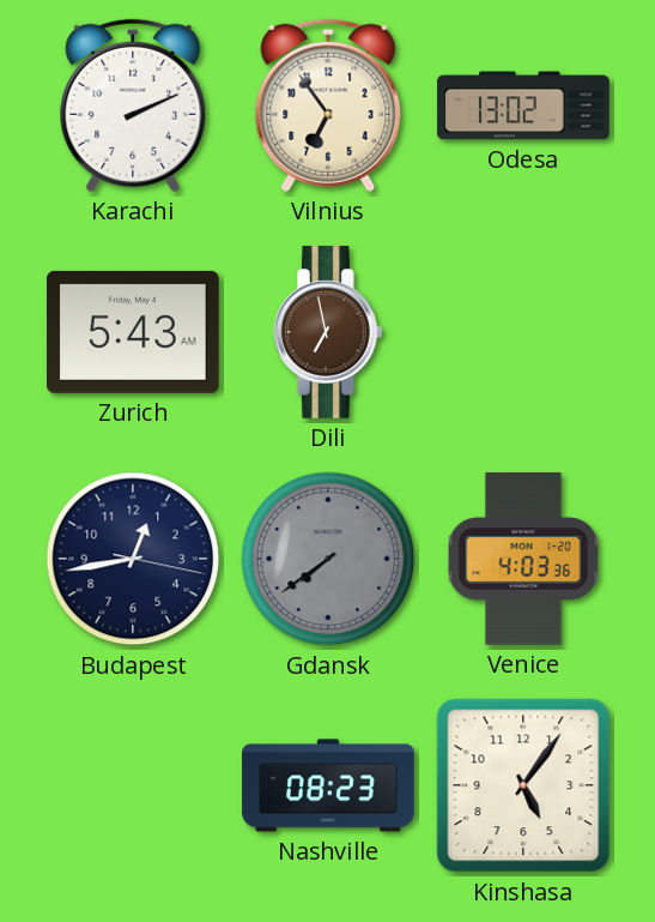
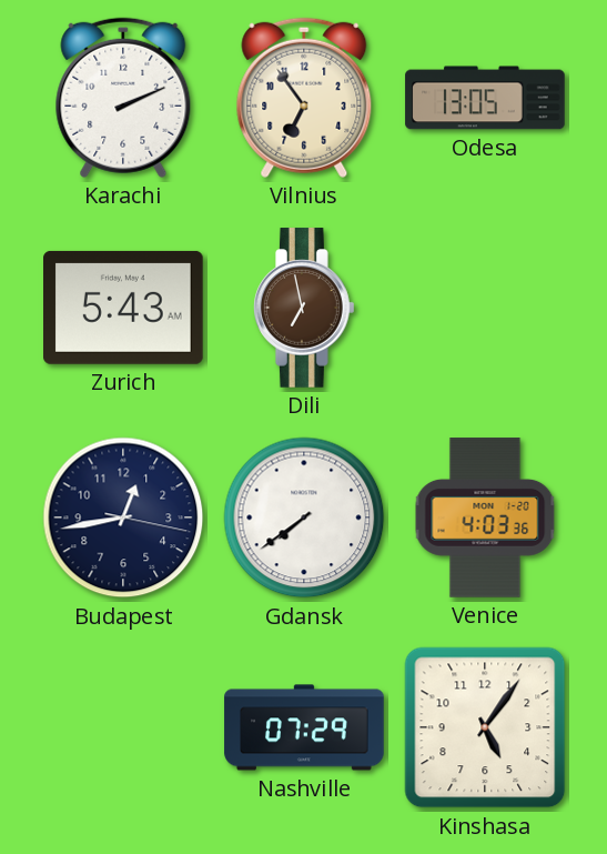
Odesa: 13:02 -> 13:05 (485, 98)
Gdansk dial: grey -> white (304, 518)
Nashville: 08:23 -> 07:29 (304, 727)
